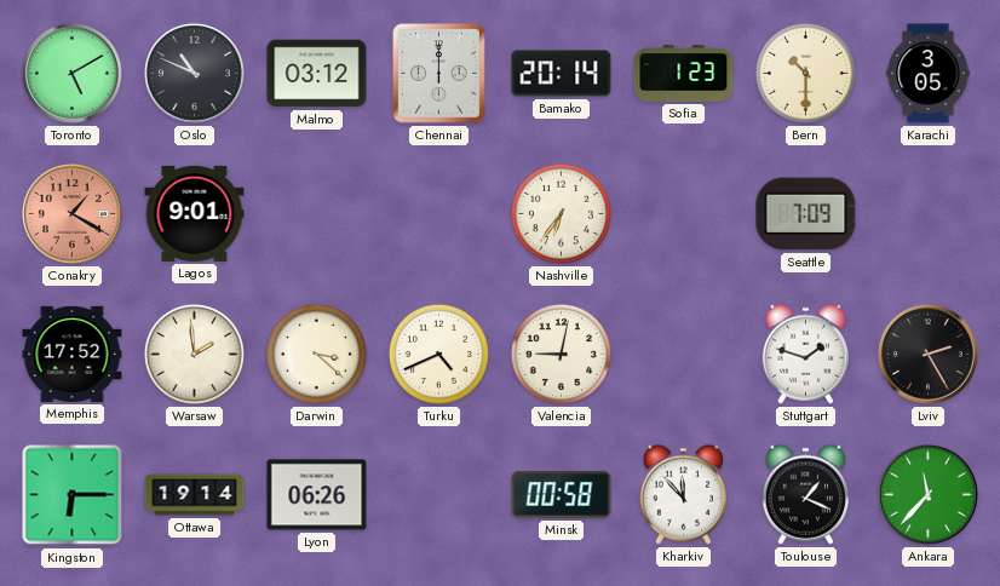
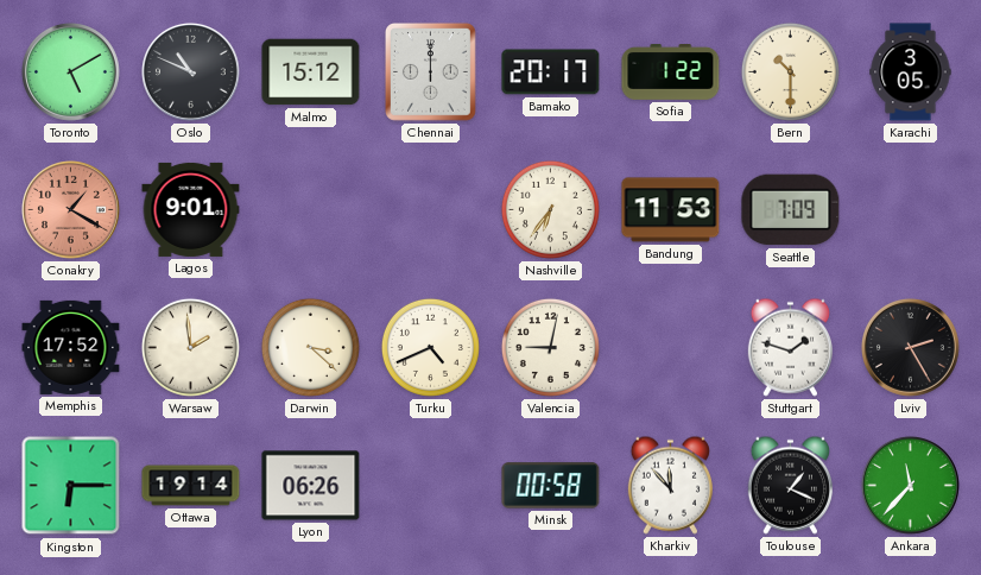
Malmo: 03:12 -> 15:12 (311, 72)
Bamako: 20:14 -> 20:17 (551, 72)
Sofia: 1:23 -> 1:22 (671, 72)
Bandung: none -> 11:53 (671, 210)
